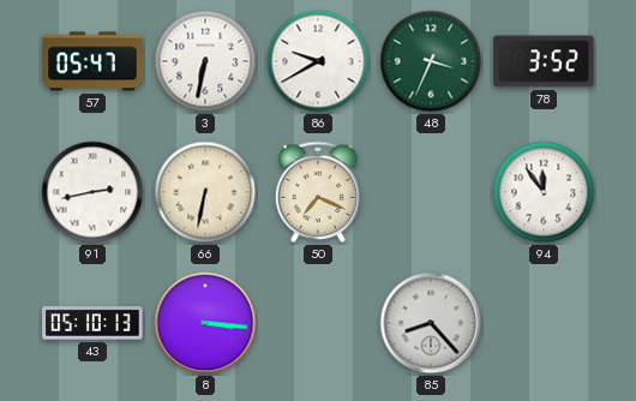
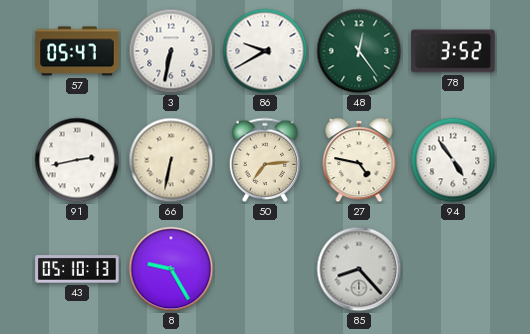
48: 3:34 -> 12:24 (359, 51)
50: 7:19 -> 7:14 (265, 160)
27: none -> 4:47 (359, 160)
94: 11:54 -> 4:54 (453, 160)
8: 3:16 -> 9:25 (171, 269)
